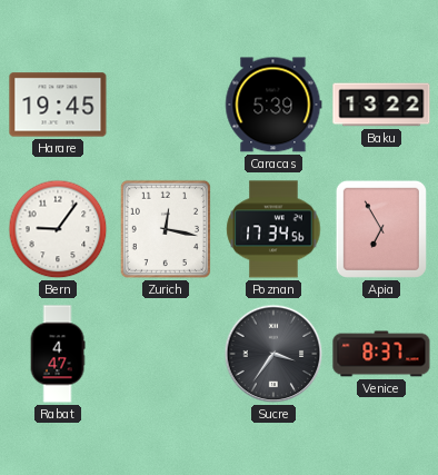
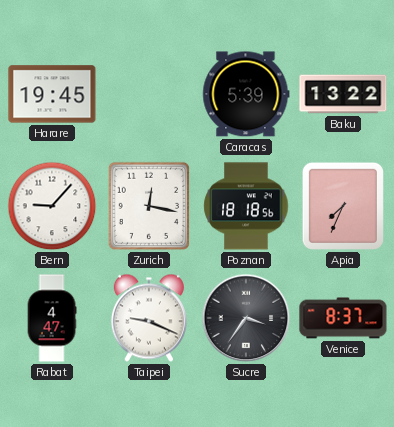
Bern: 9:06 -> 9:07 (52, 206)
Poznan: 17:34 -> 18:18 (246, 206)
Apia: 6:55 -> 7:34 (343, 206)
Taipei: none -> 9:19 (149, 318)
